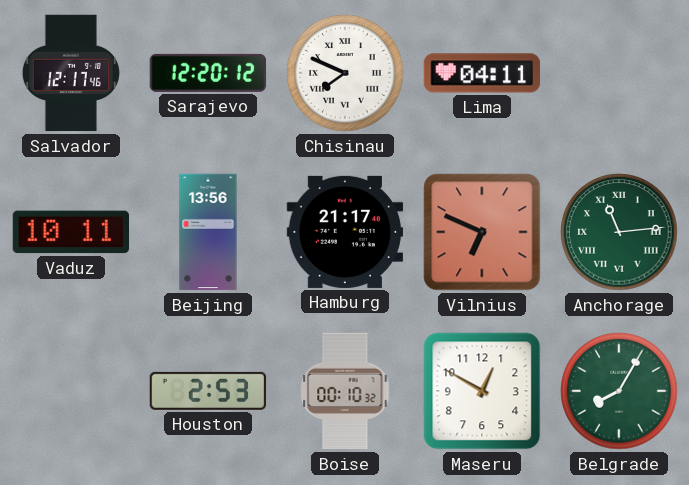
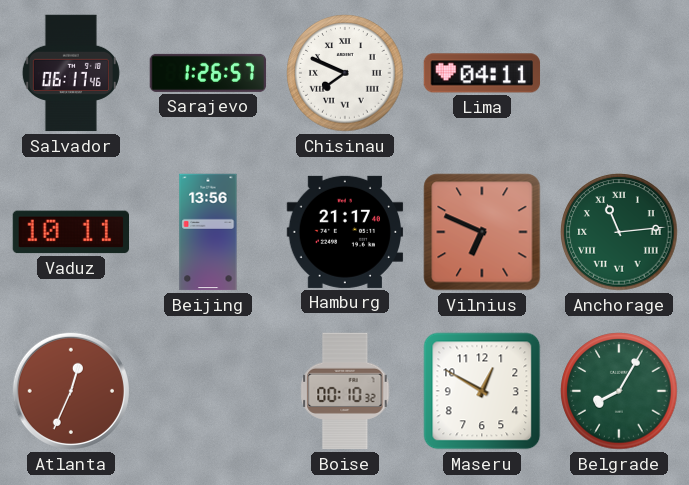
Salvador: 12:17 -> 06:17 (71, 73)
Sarajevo: 12:20 -> 1:26 (208, 73)
Atlanta: none -> 12:34 (71, 391)
Houston: 2:53 -> none (208, 391)
